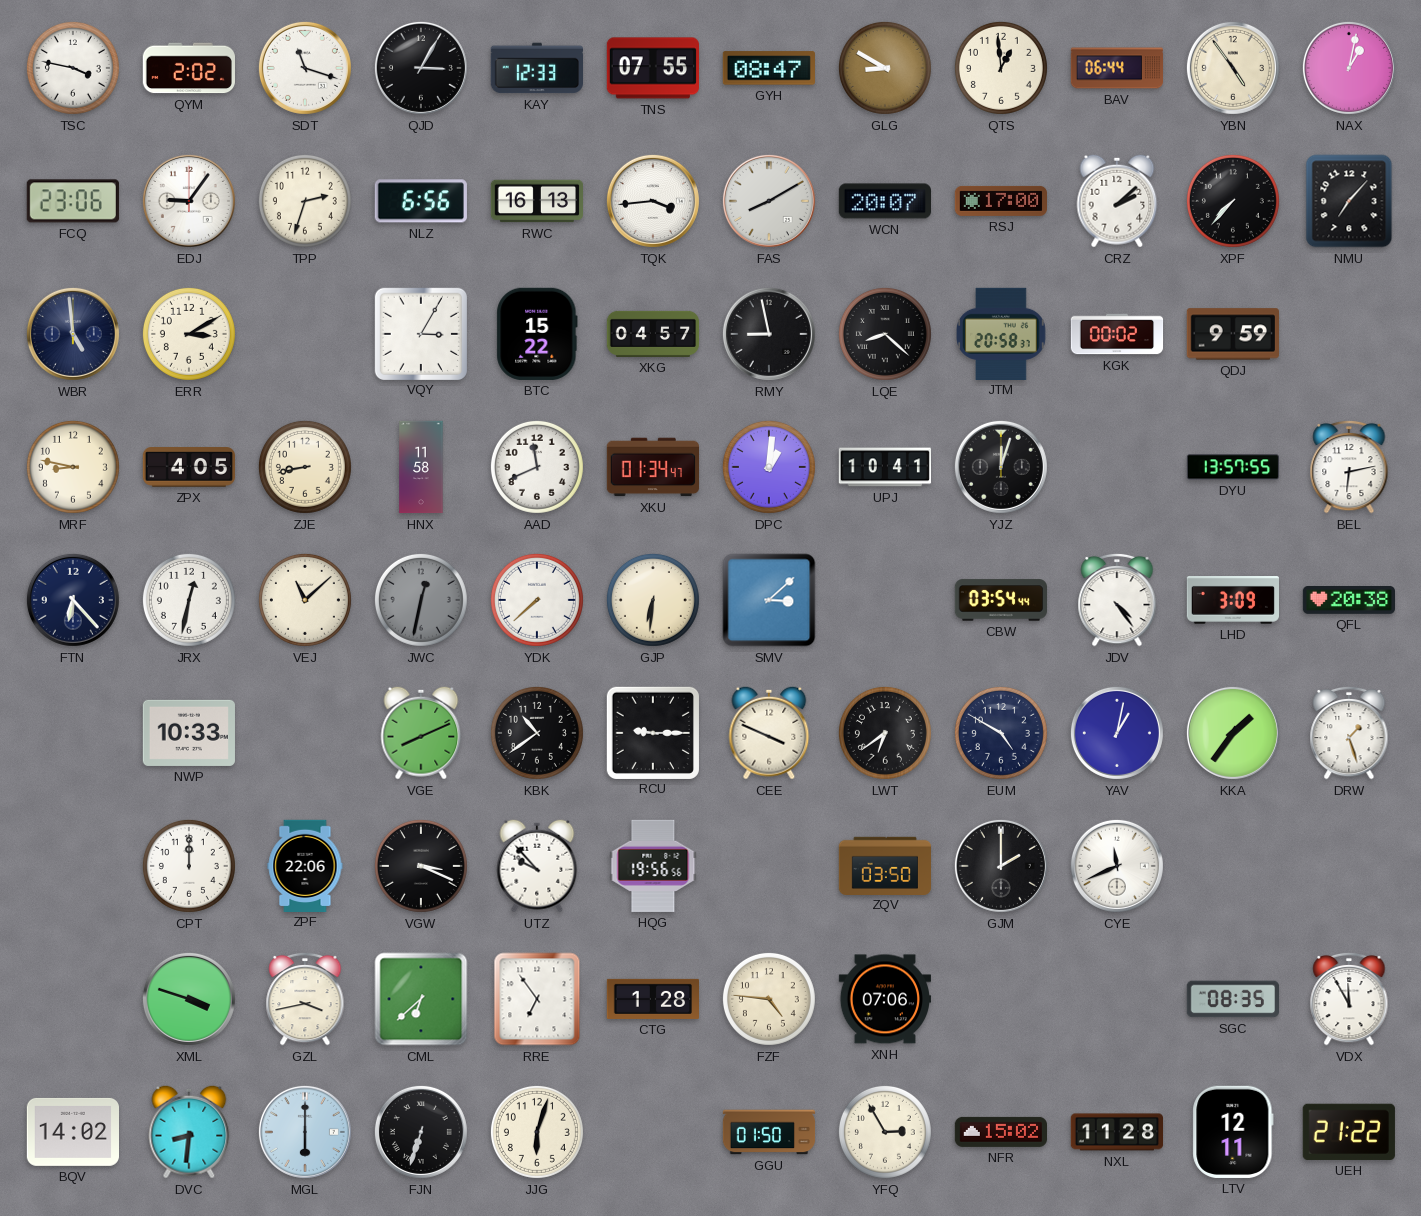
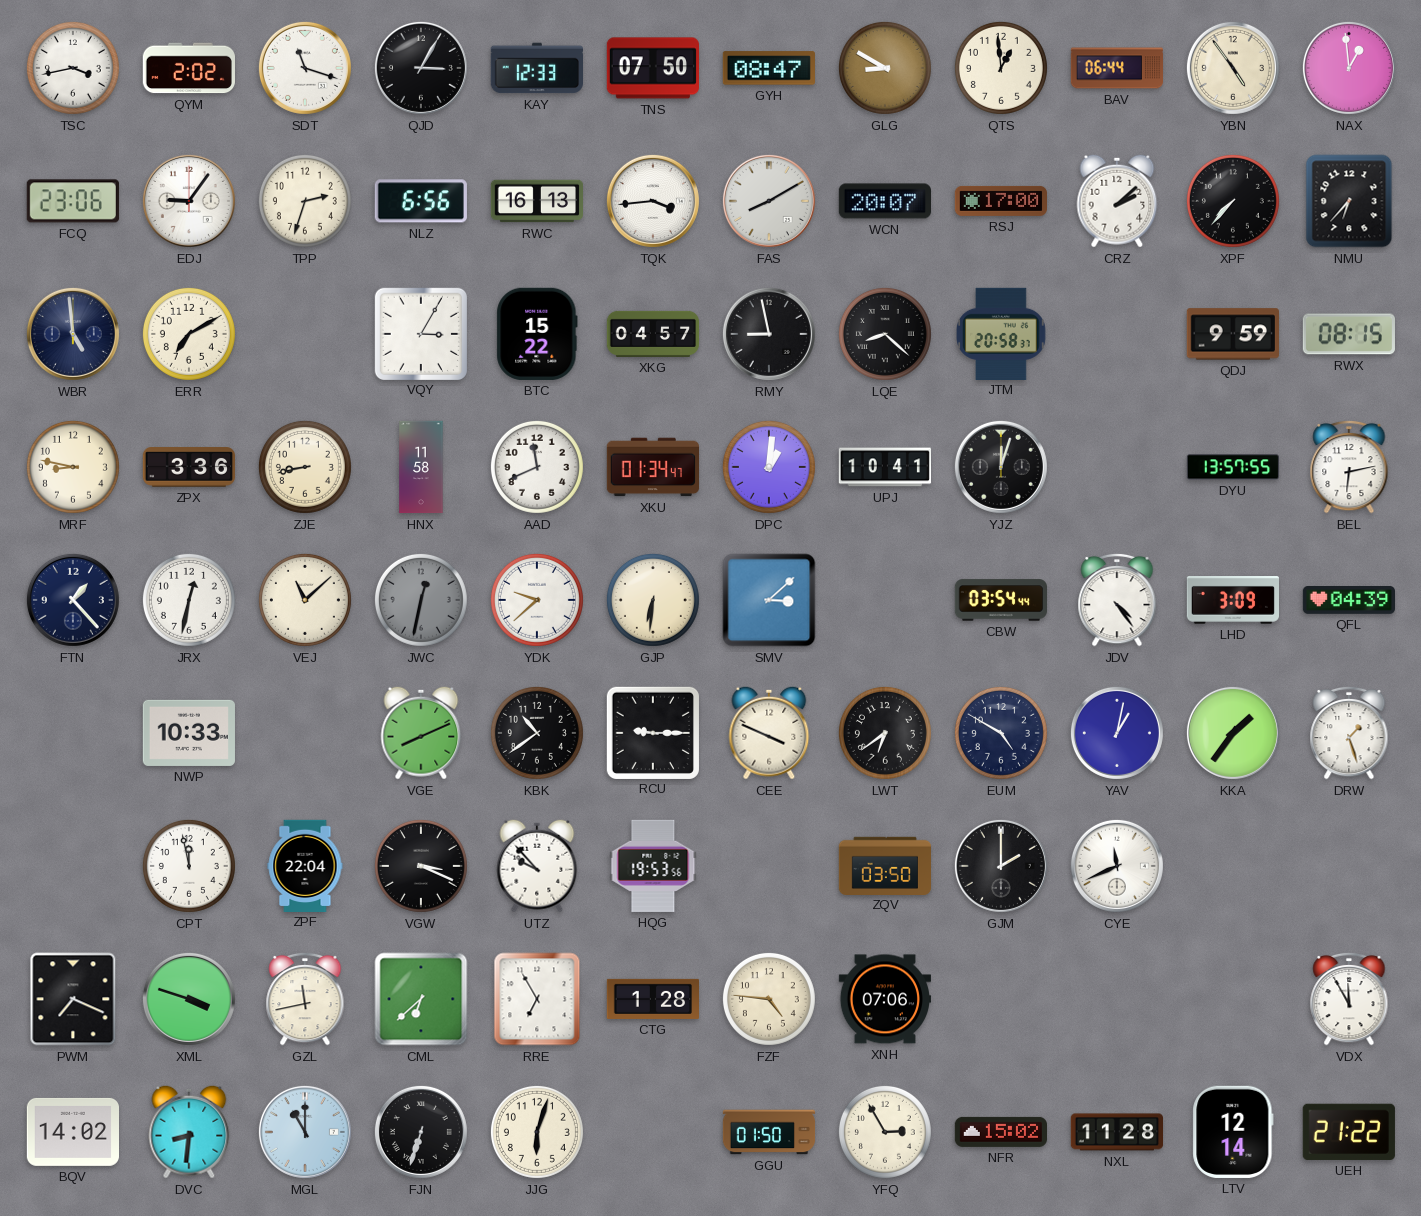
TSC: 3:47 -> 3:43 (73, 68)
TNS: 07:55 -> 07:50 (653, 68)
NAX: 1:02 -> 12:59 (1349, 68)
NMU: 7:07 -> 6:37 (1349, 201)
ERR: 3:10 -> 7:10 (189, 334)
KGK: 00:02 -> none (1117, 334)
RWX: none -> 08:15 (1349, 334)
ZPX: 4:05 -> 3:36 (188, 467)
FTN: 6:23 -> 1:23 (73, 600)
YDK: 7:38 -> 9:38 (537, 600)
QFL: 20:38 -> 04:39 (1348, 601)
CPT: 12:00 -> 11:58 (189, 866)
ZPF: 22:06 -> 22:04 (305, 865)
HQG: 19:56 -> 19:53 (653, 866)
PWM: none -> 7:19 (73, 999)
GZL: 3:43 -> 11:43 (305, 999)
RRE: 6:54 -> 6:55 (537, 999)
SGC: 08:35 -> none (1232, 999)
MGL: 6:00 -> 11:00 (305, 1132)
LTV: 12:11 -> 12:14 (1233, 1132)
